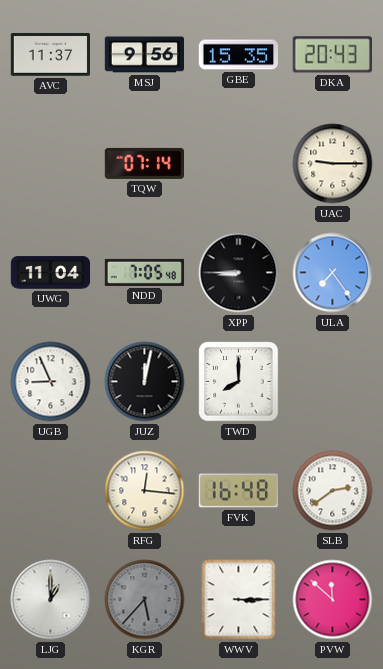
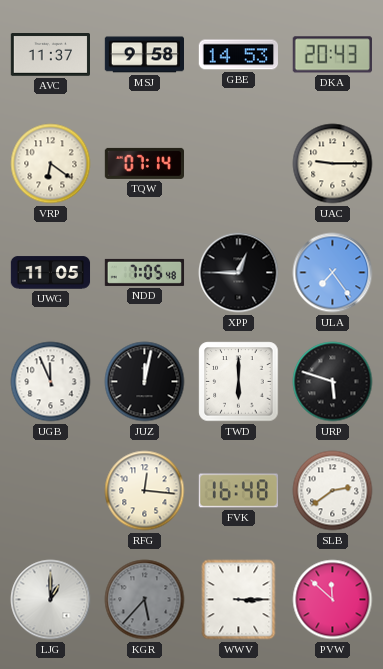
MSJ: 9:56 -> 9:58 (145, 55)
GBE: 15:35 -> 14:53 (238, 55)
VRP: none -> 6:21 (51, 164)
UWG: 11:04 -> 11:05 (51, 273)
XPP: 8:45 -> 12:45 (239, 273)
UGB: 8:56 -> 11:56 (51, 382)
TWD: 8:00 -> 6:00 (239, 382)
URP: none -> 5:48 (333, 382)
